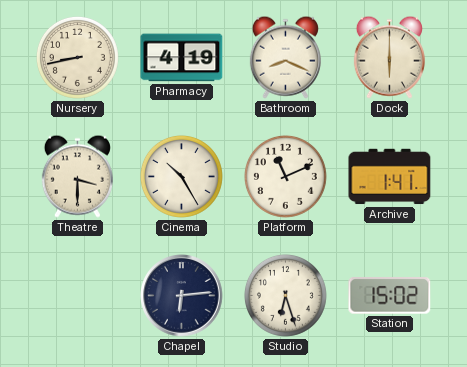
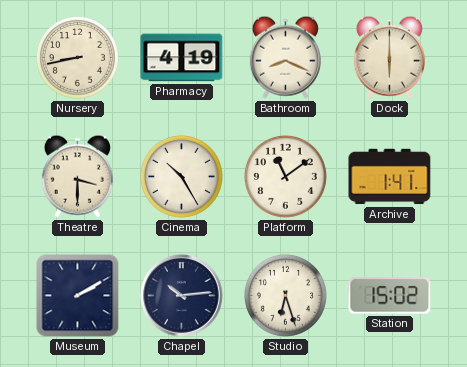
Platform: 11:11 -> 11:09 (285, 176)
Museum: none -> 2:10 (78, 296)
Chapel: 6:14 -> 10:14 (182, 296)
